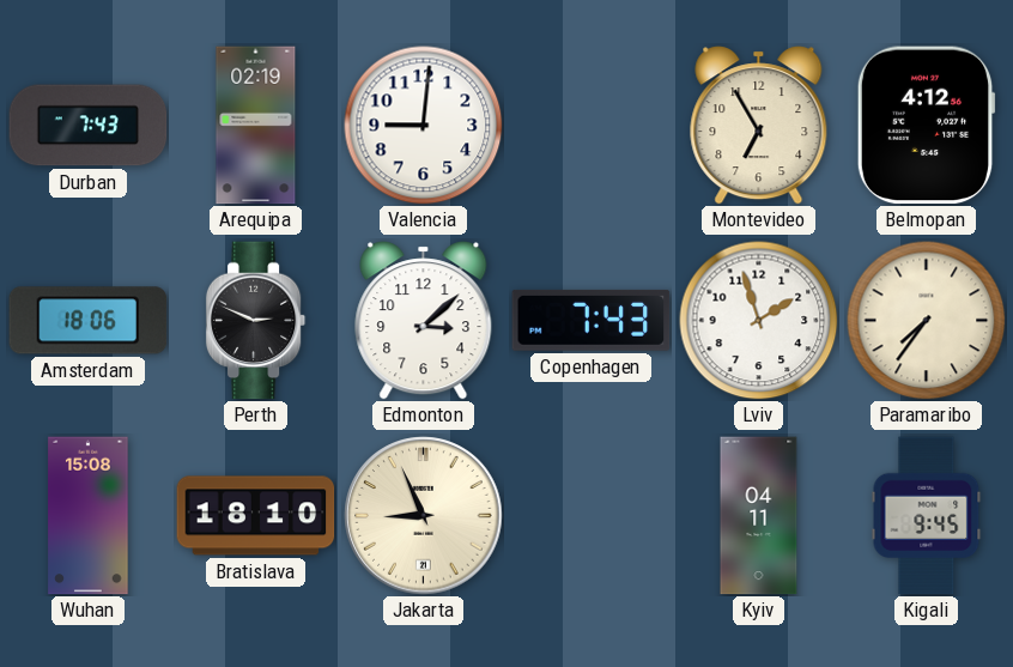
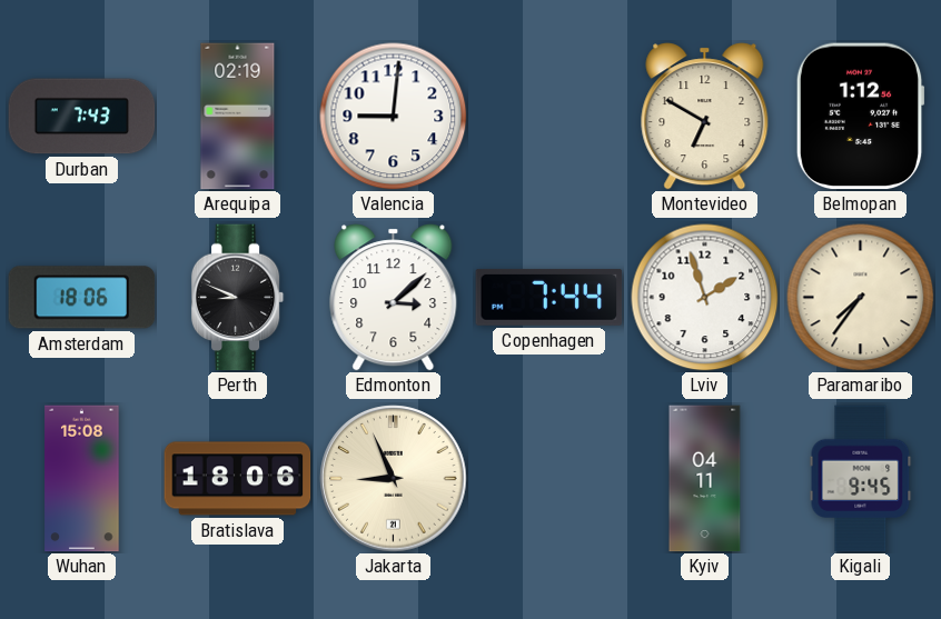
Montevideo: 6:55 -> 6:50 (705, 117)
Belmopan: 4:12 -> 1:12 (860, 117)
Perth: 2:49 -> 8:49 (238, 298)
Copenhagen: 7:43 -> 7:44 (549, 297)
Bratislava: 18:10 -> 18:06 (238, 479)
